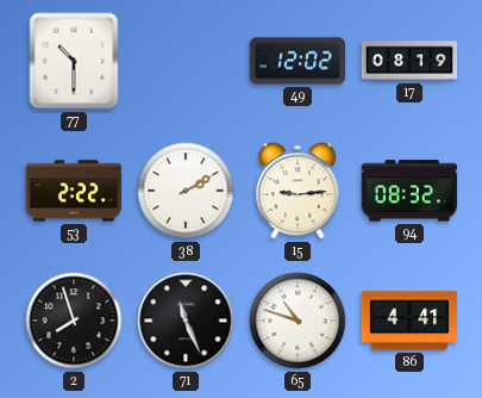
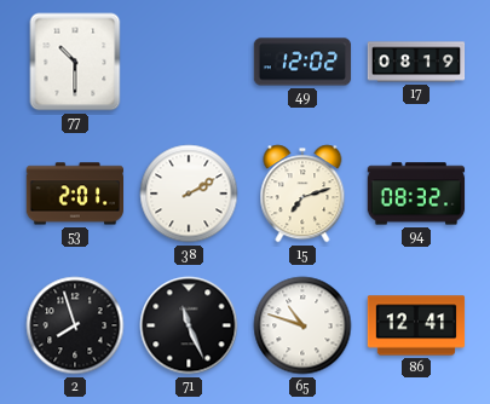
53: 2:22 -> 2:01 (75, 194)
15: 9:14 -> 7:12 (302, 194)
86: 4:41 -> 12:41 (416, 325)
